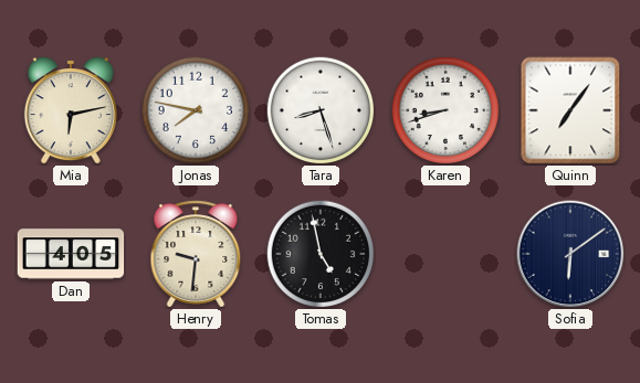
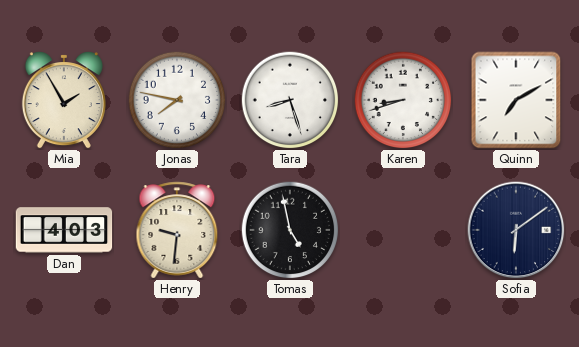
Mia: 6:13 -> 1:55 (64, 100)
Quinn: 7:06 -> 7:10 (516, 100)
Dan: 4:05 -> 4:03 (64, 230)
